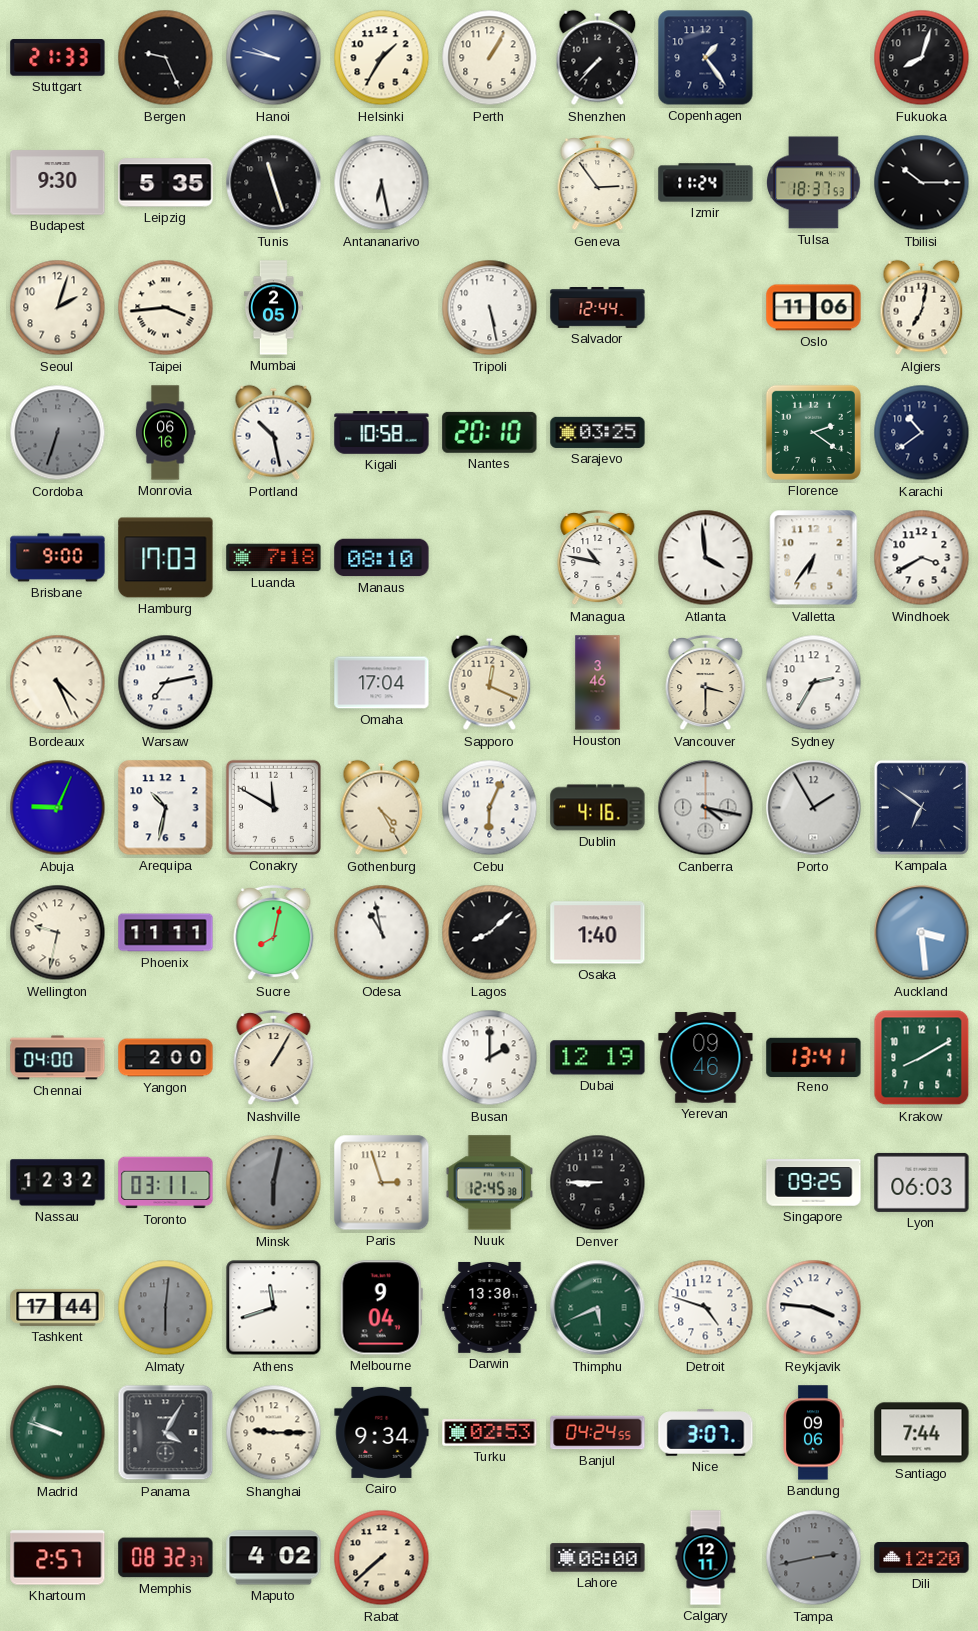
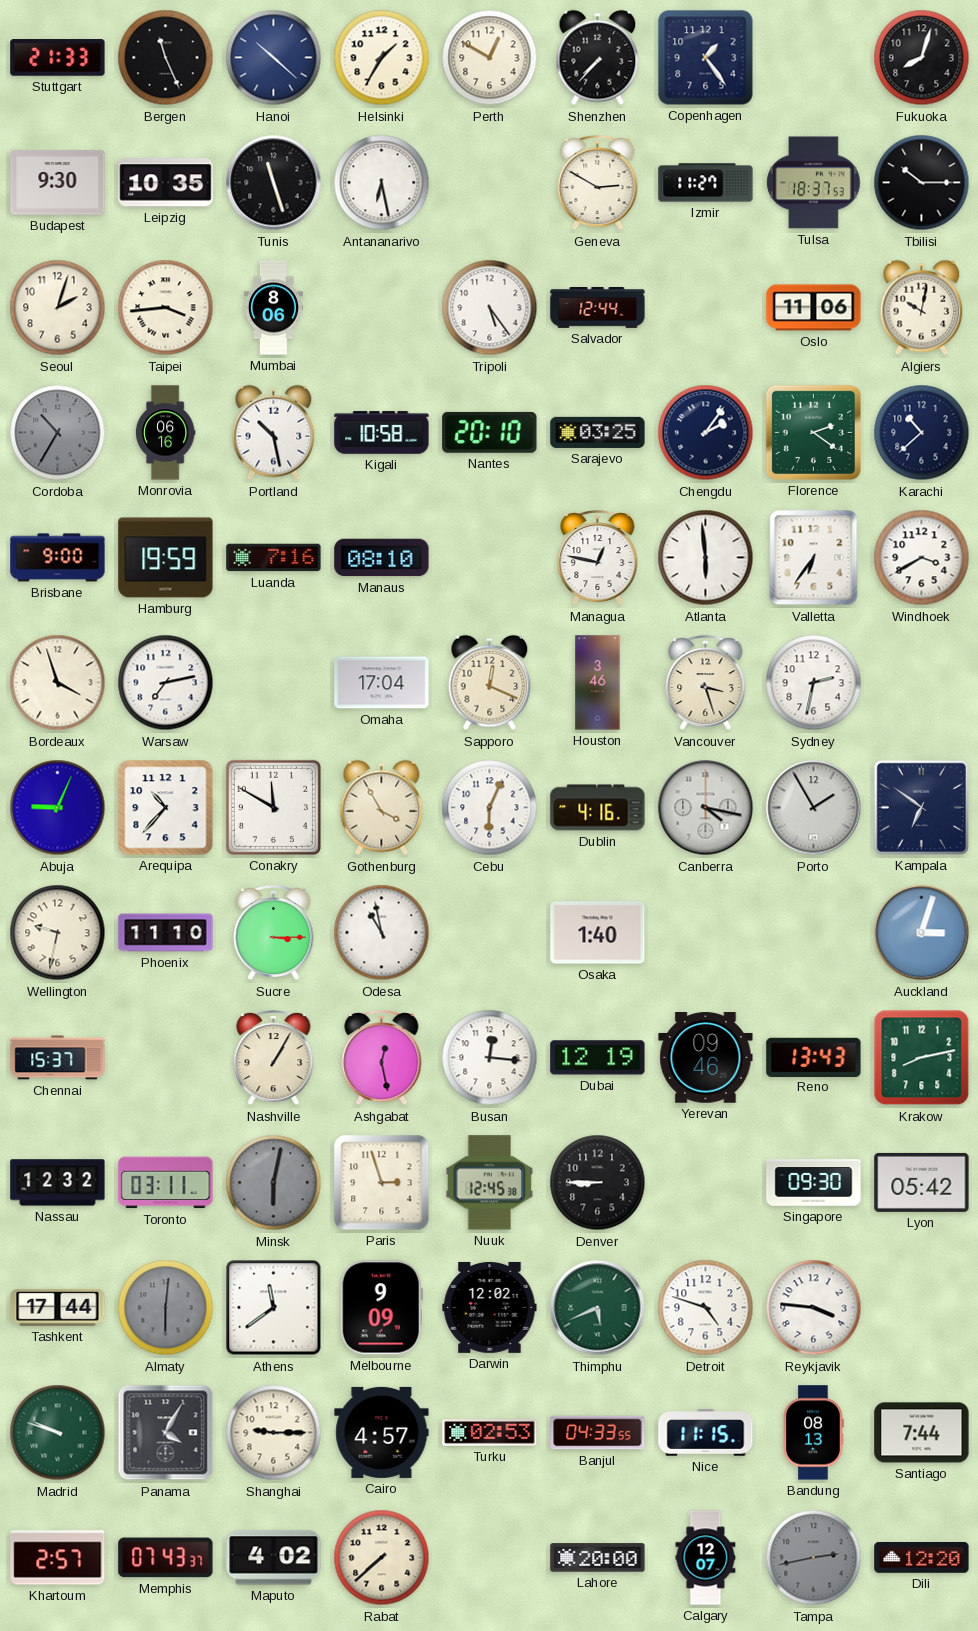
Bergen: 9:26 -> 11:26 (166, 58)
Hanoi: 9:47 -> 10:22 (274, 58)
Perth: 1:05 -> 12:50 (490, 58)
Leipzig: 5:35 -> 10:35 (166, 183)
Geneva: 2:54 -> 2:50 (598, 183)
Izmir: 11:24 -> 11:27 (706, 183)
Mumbai: 2:05 -> 8:06 (273, 308)
Tripoli: 5:28 -> 5:24 (490, 308)
Algiers: 7:02 -> 10:02 (922, 308)
Cordoba: 6:33 -> 10:35 (58, 433)
Chengdu: none -> 2:06 (706, 433)
Karachi: 10:39 -> 10:38 (922, 433)
Hamburg: 17:03 -> 19:59 (166, 558)
Luanda: 7:18 -> 7:16 (274, 558)
Managua: 10:47 -> 12:47 (598, 558)
Atlanta: 3:59 -> 5:59 (706, 558)
Bordeaux: 4:26 -> 3:57 (58, 683)
Vancouver: 3:30 -> 3:27 (706, 683)
Sydney: 2:35 -> 2:32 (814, 683)
Arequipa: 10:32 -> 10:37 (166, 808)
Gothenburg: 4:25 -> 3:55 (382, 808)
Phoenix: 11:11 -> 11:10 (166, 933)
Sucre: 8:02 -> 3:15 (274, 933)
Lagos: 8:08 -> none (490, 933)
Auckland: 3:29 -> 3:03 (922, 933)
Chennai: 04:00 -> 15:37 (58, 1058)
Yangon: 2:00 -> none (166, 1058)
Ashgabat: none -> 12:28 (382, 1058)
Busan: 2:00 -> 12:16 (490, 1058)
Reno: 13:41 -> 13:43 (814, 1057)
Krakow: 8:10 -> 8:13 (922, 1058)
Singapore: 09:25 -> 09:30 (814, 1183)
Lyon: 06:03 -> 05:42 (922, 1182)
Athens: 11:42 -> 11:39 (274, 1308)
Melbourne: 9:04 -> 9:09 (381, 1308)
Darwin: 13:30 -> 12:02 (490, 1307)
Cairo: 9:34 -> 4:57 (382, 1432)
Banjul: 04:24 -> 04:33 (598, 1433)
Nice: 3:07 -> 11:15 (706, 1433)
Bandung: 09:06 -> 08:13 (813, 1433)
Memphis: 08:32 -> 07:43 (166, 1558)
Lahore: 08:00 -> 20:00 (598, 1558)
Calgary: 12:11 -> 12:07 (706, 1558)
